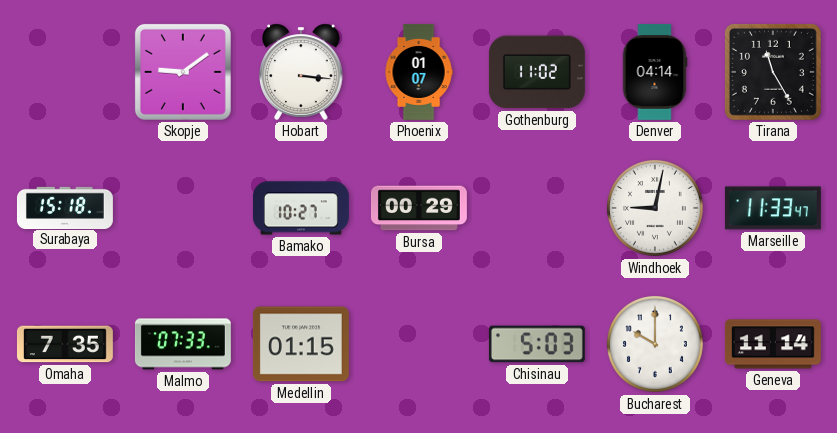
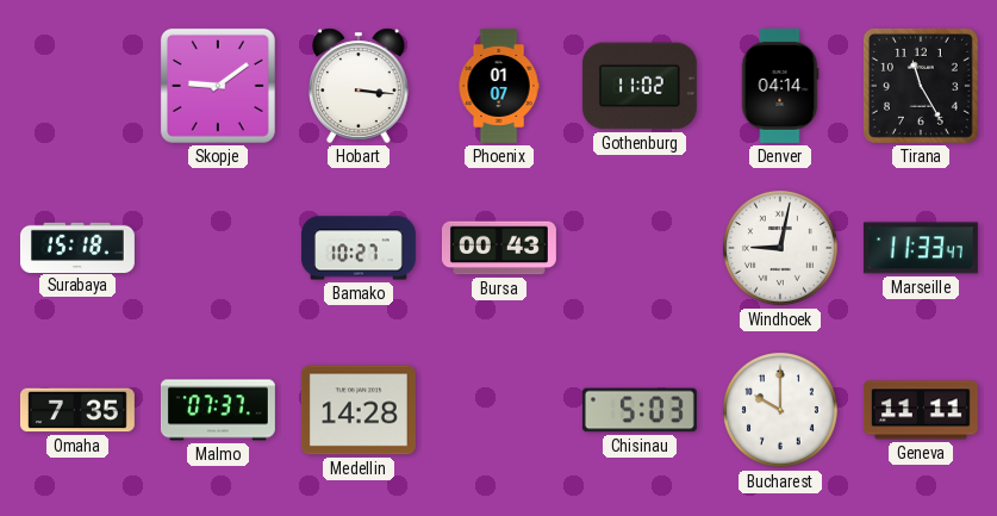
Bursa: 00:29 -> 00:43 (499, 248)
Malmo: 07:33 -> 07:37 (218, 410)
Medellin: 01:15 -> 14:28 (359, 410)
Geneva: 11:14 -> 11:11 (921, 410)
